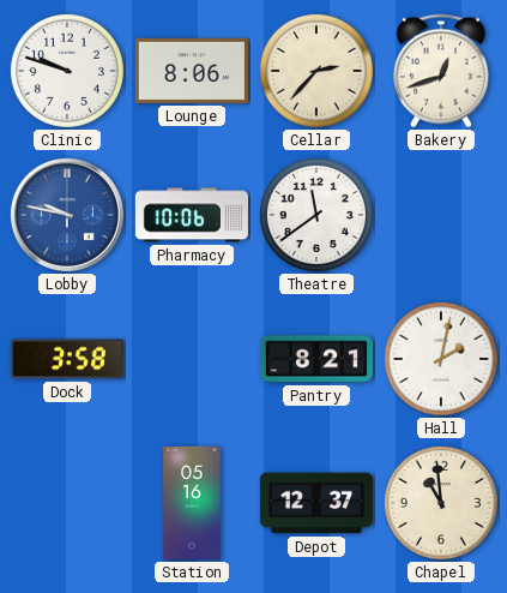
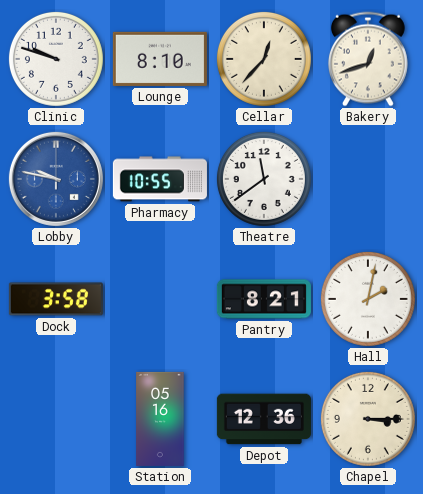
Lounge: 8:06 -> 8:10 (160, 59)
Cellar: 2:37 -> 12:37 (264, 59)
Pharmacy: 10:06 -> 10:55 (160, 179)
Depot: 12:37 -> 12:36 (264, 419)
Chapel: 10:59 -> 3:15 (368, 419)
